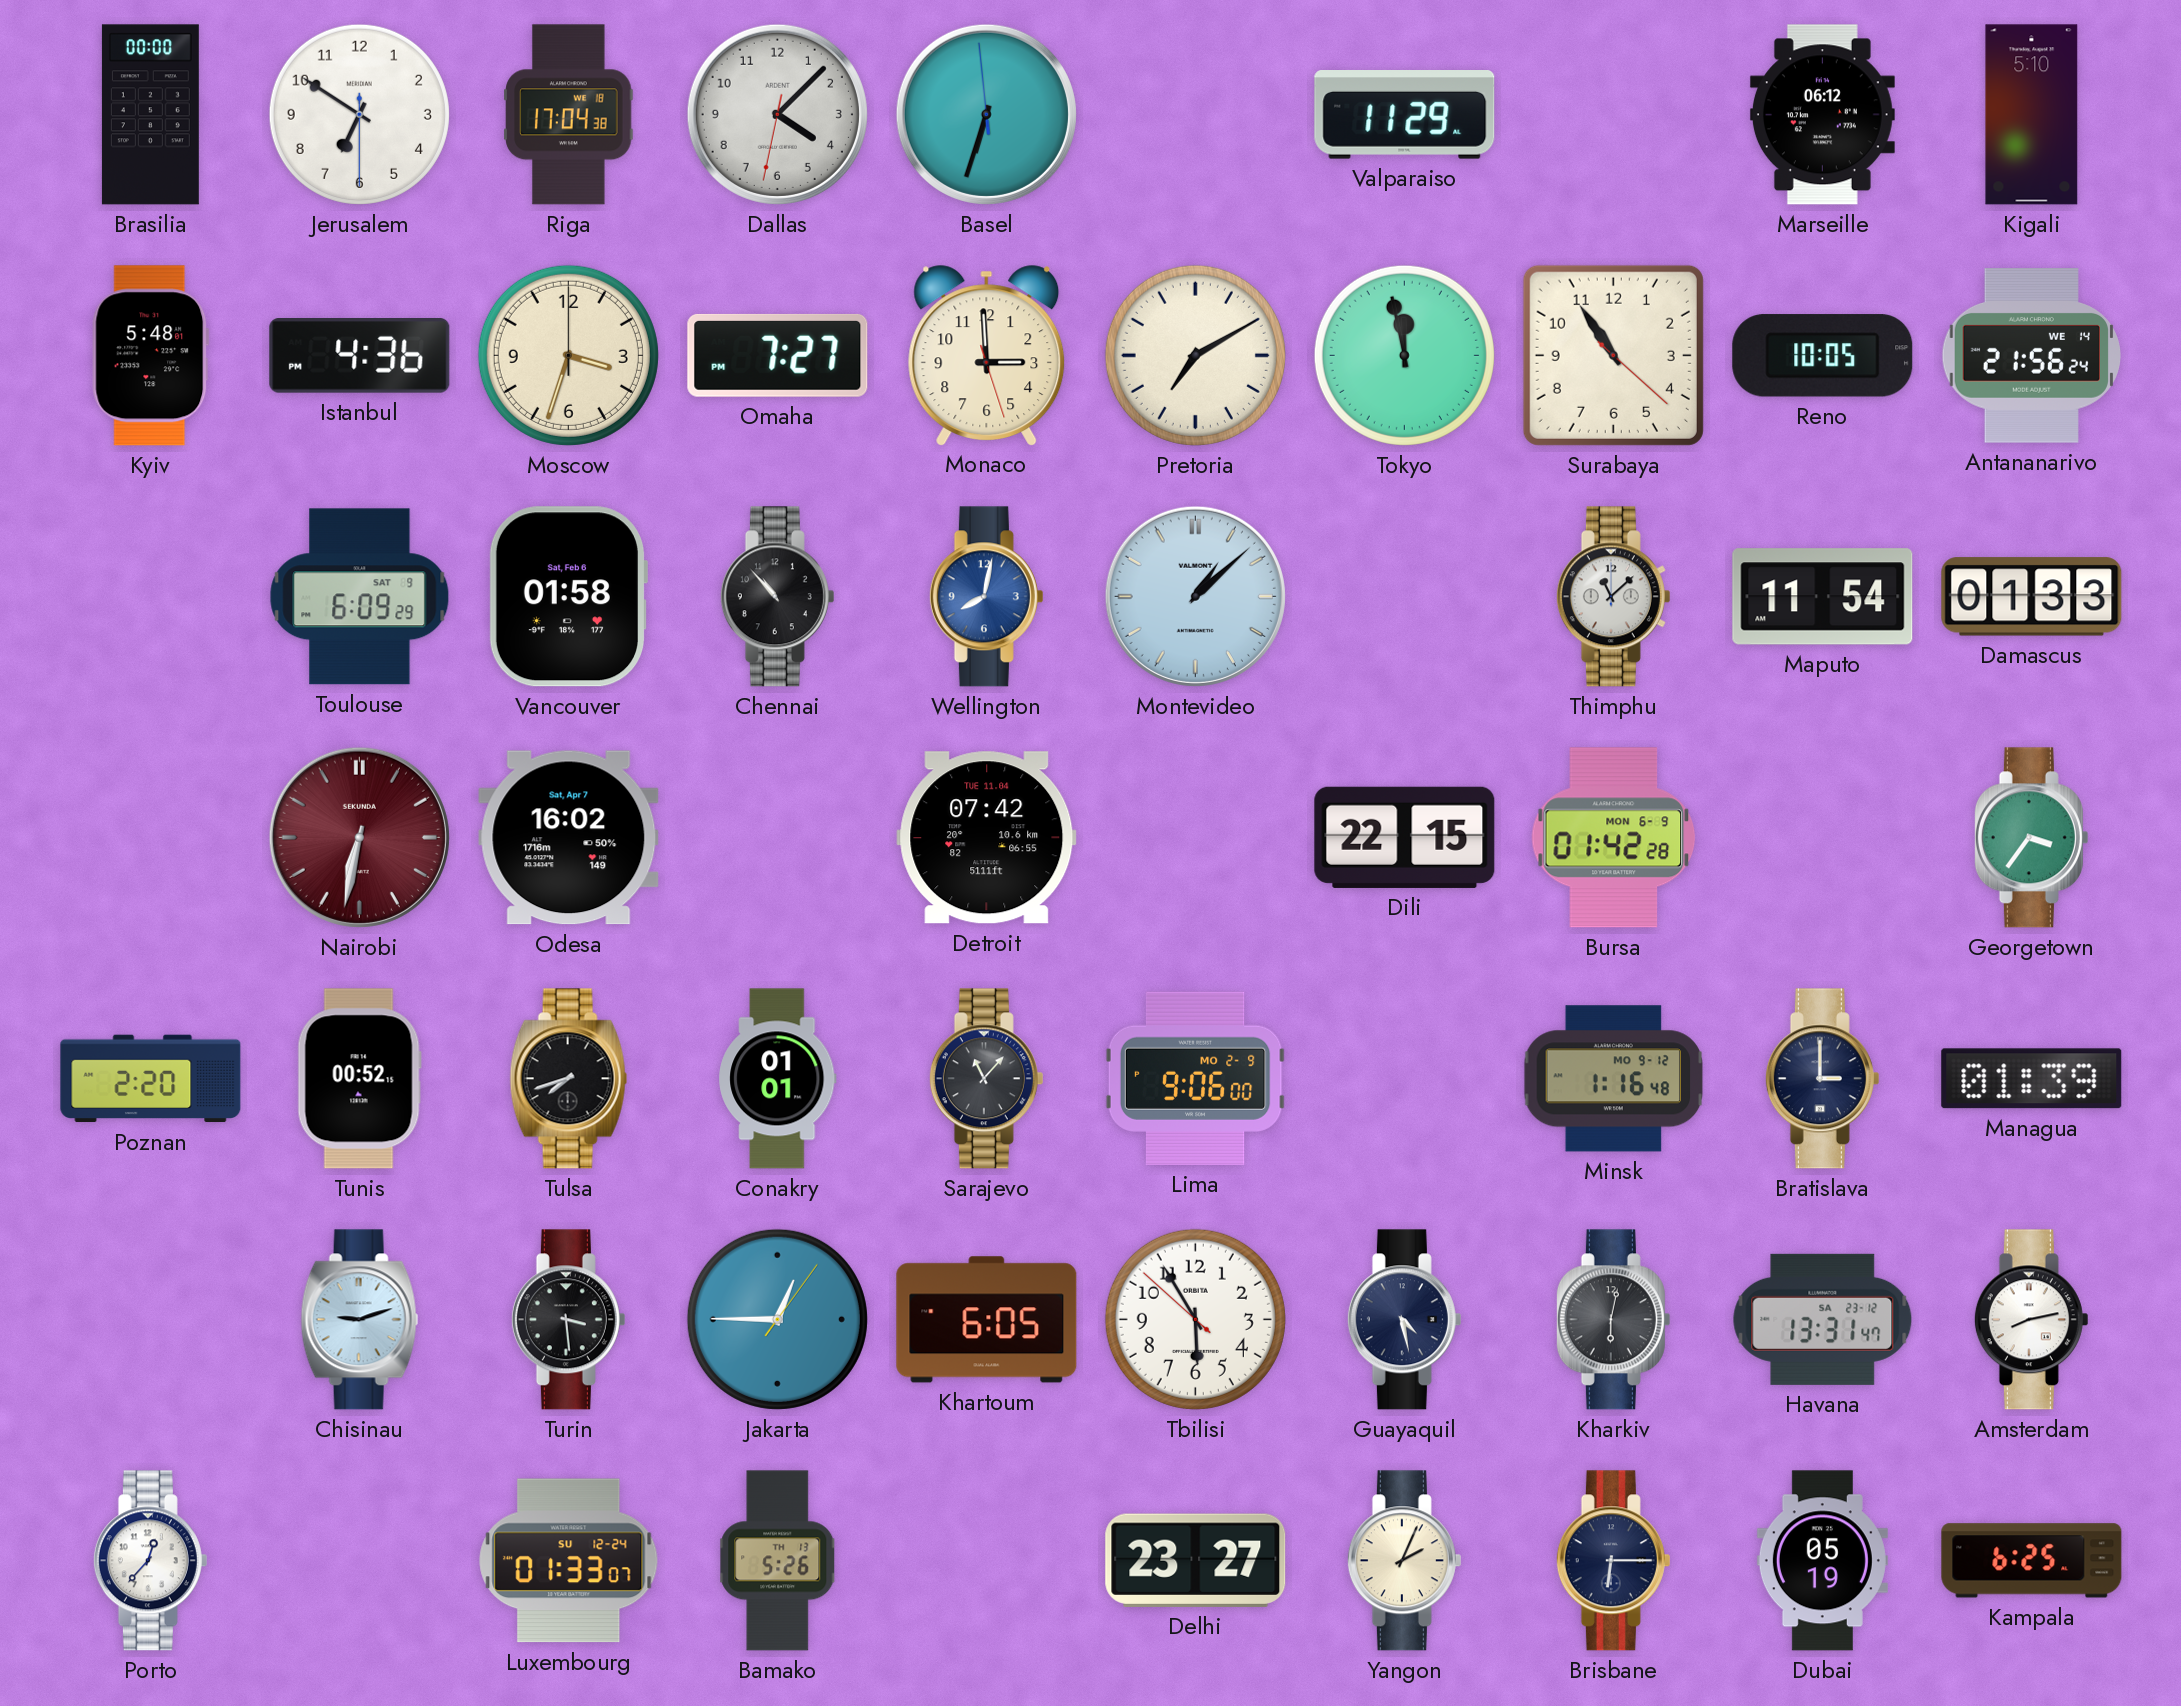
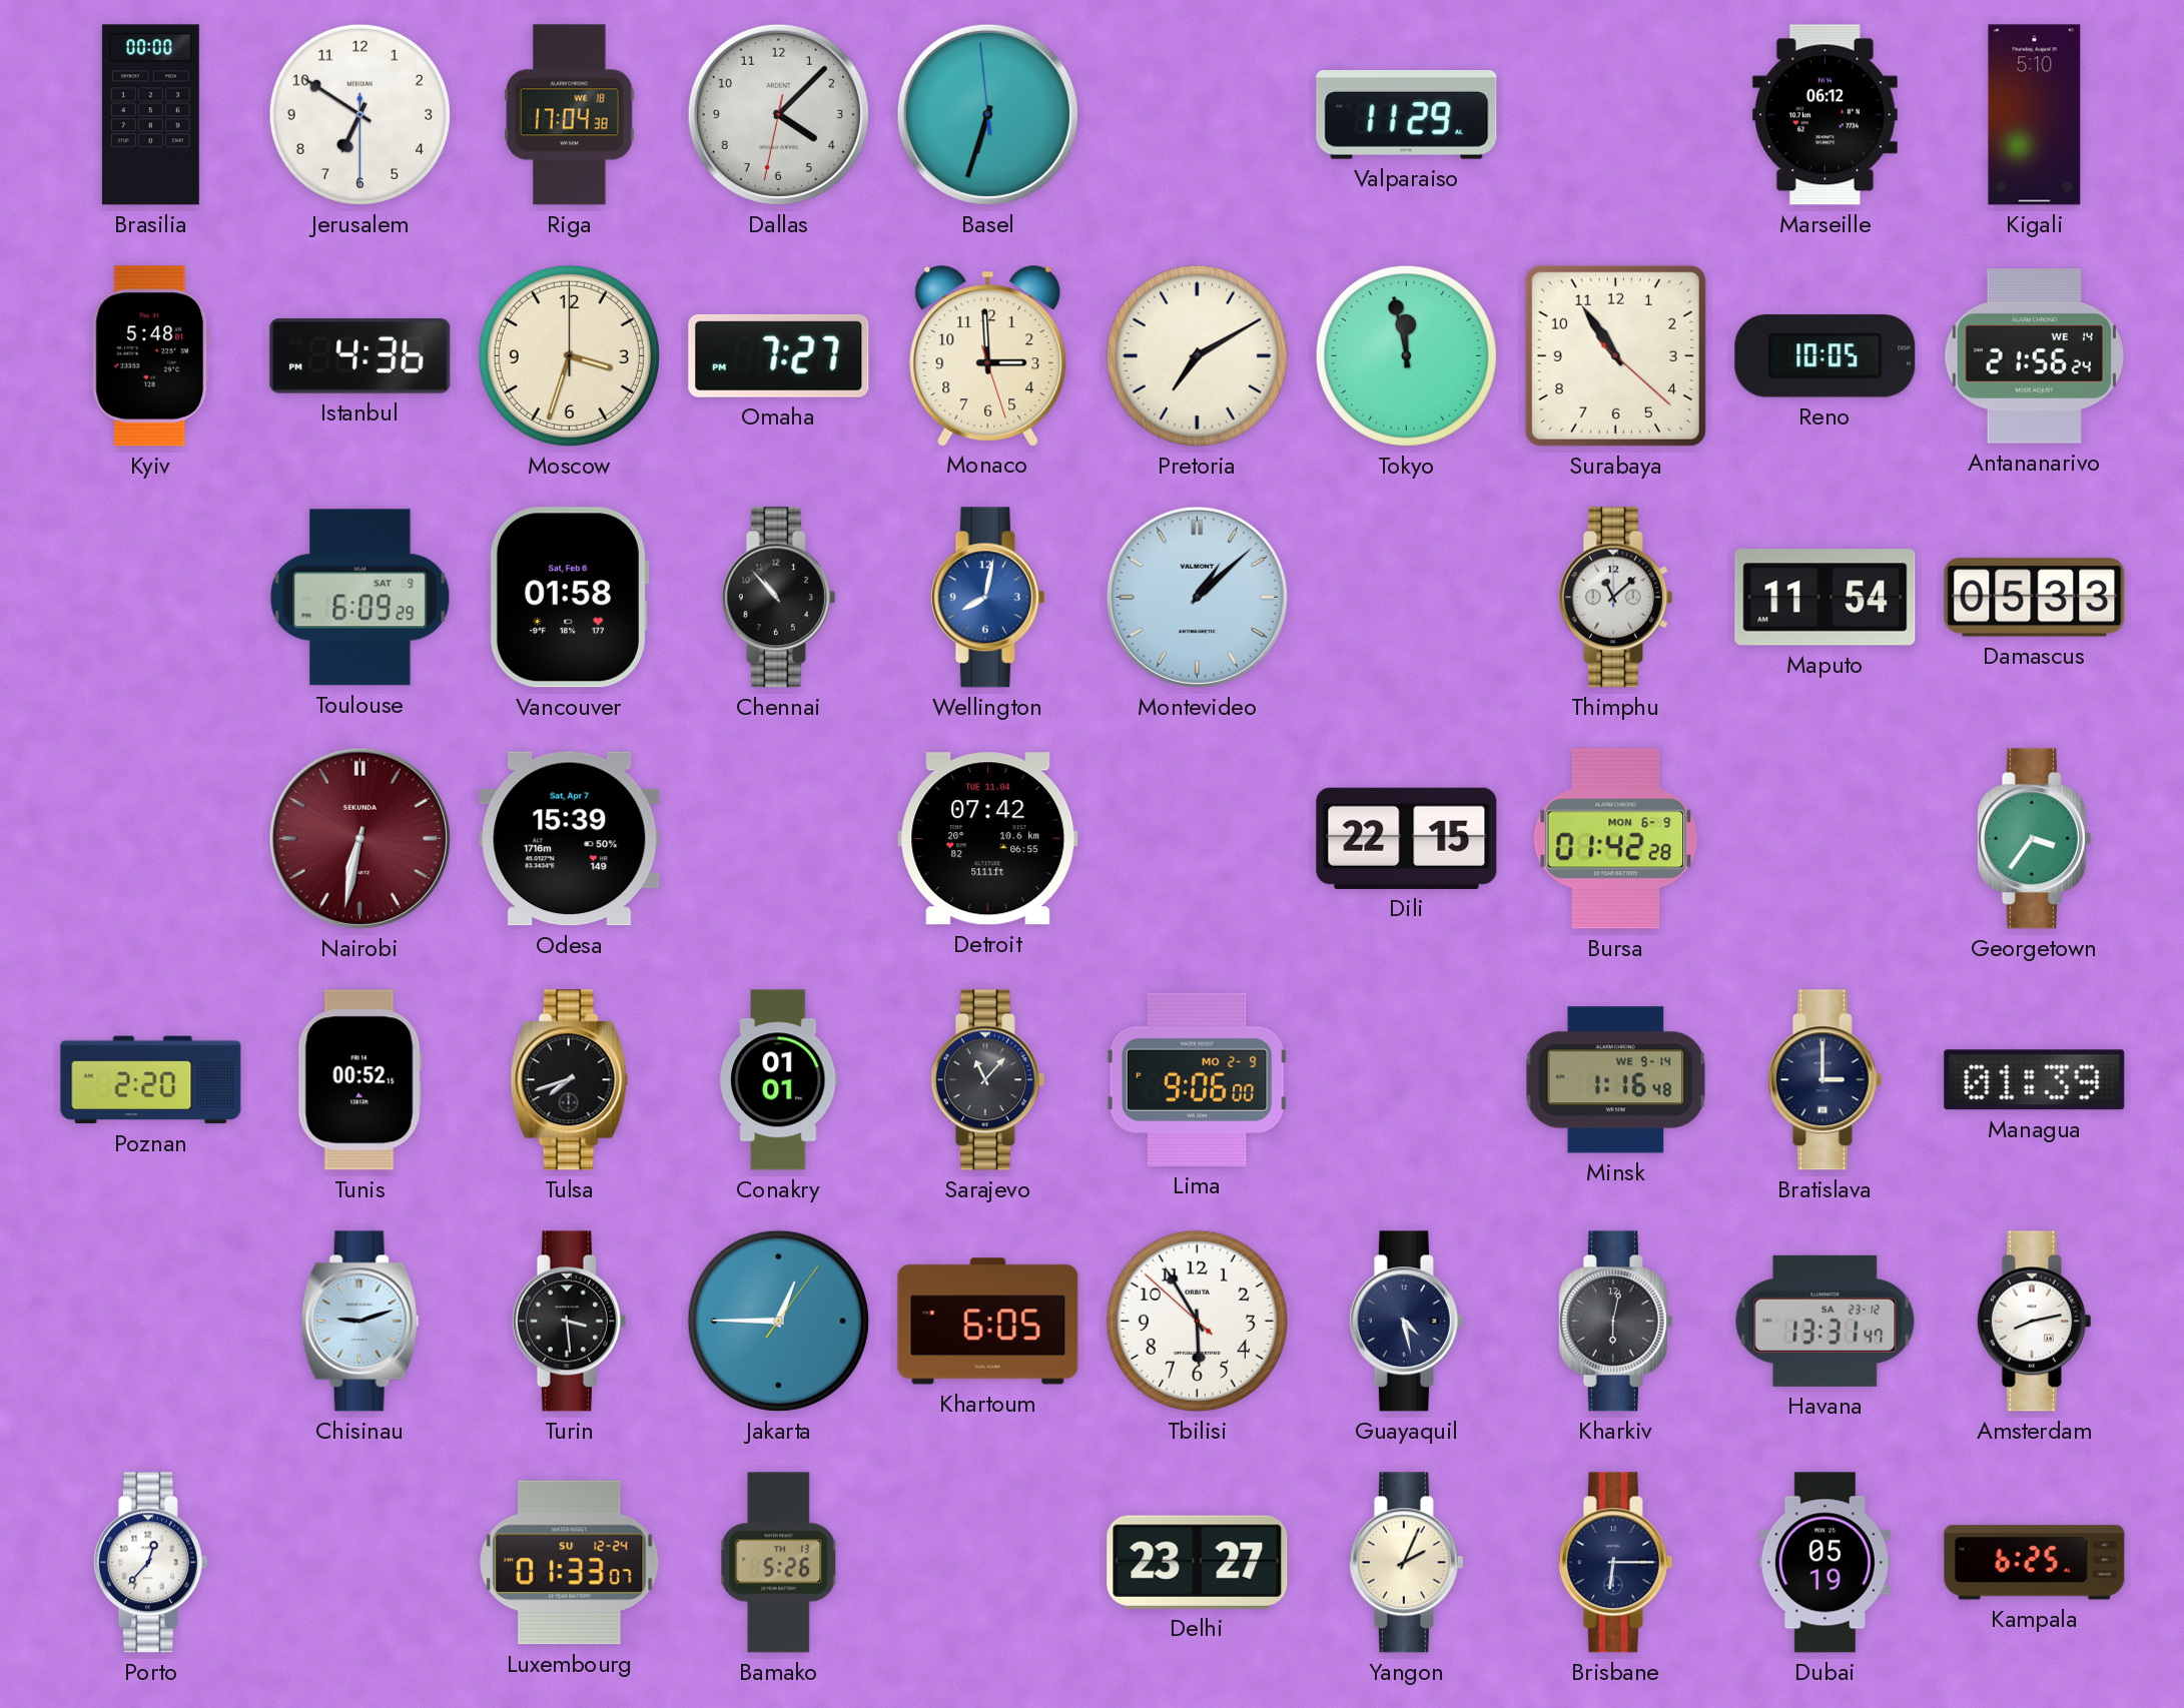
Damascus: 01:33 -> 05:33 (2035, 598)
Odesa: 16:02 -> 15:39 (570, 839)
Minsk date: MO 9-12 -> WE 9-14 (1616, 1080)
